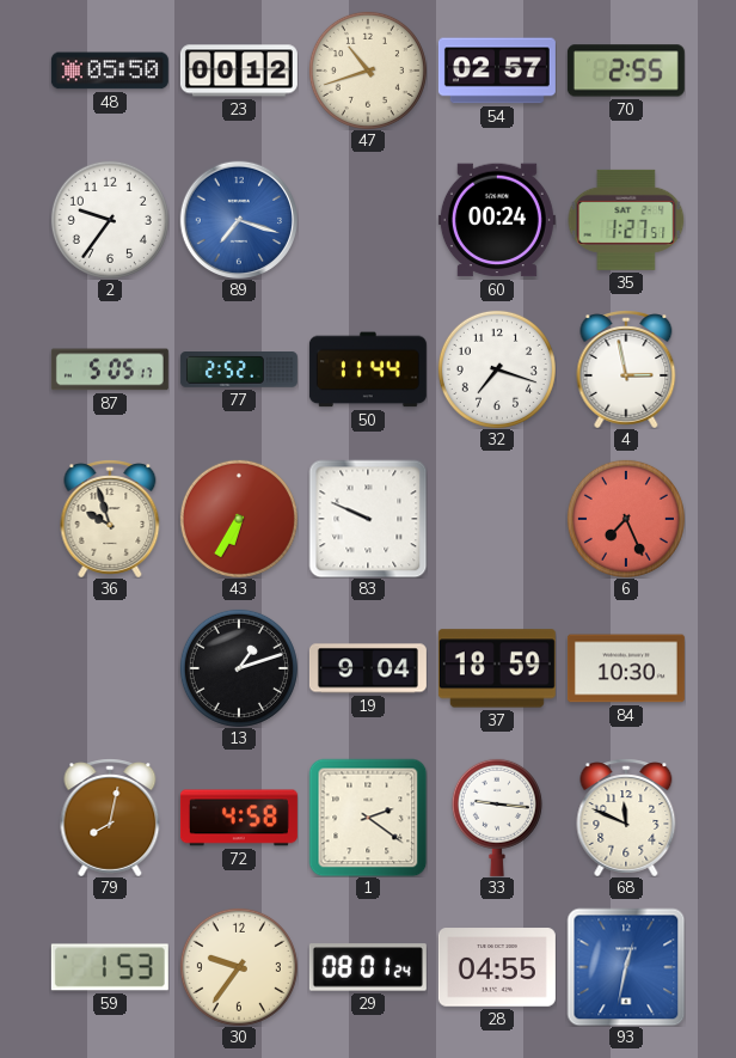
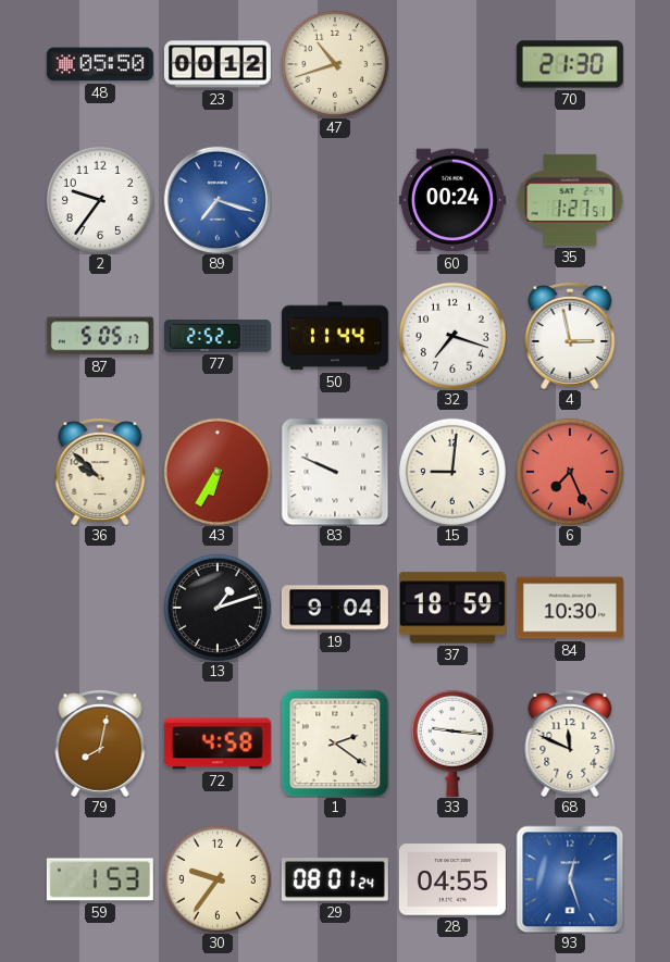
54: 02:57 -> none (497, 71)
70: 2:55 -> 21:30 (570, 64)
36: 9:57 -> 9:52 (100, 472)
15: none -> 9:01 (452, 472)
93: 12:32 -> 12:27 (570, 879)
